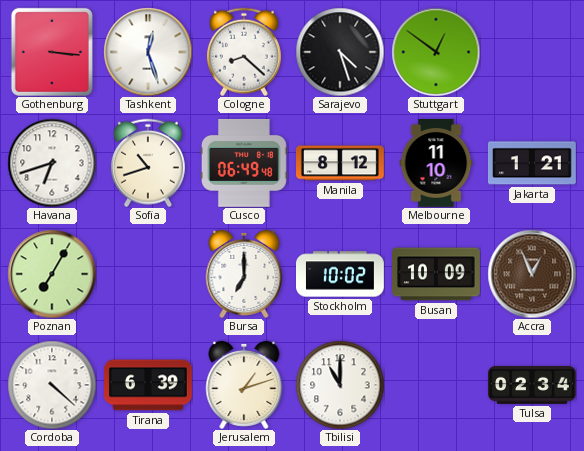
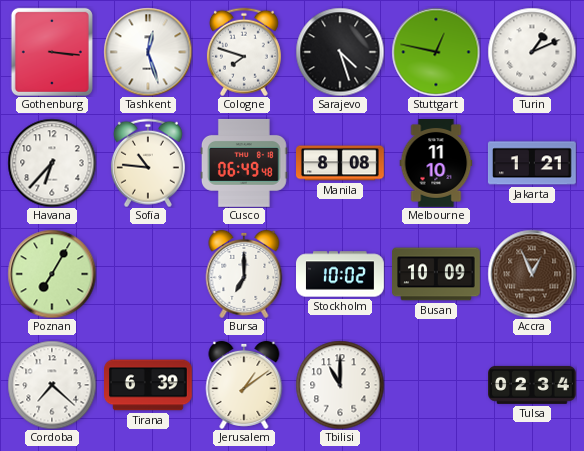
Cologne: 8:22 -> 7:48 (244, 52)
Stuttgart: 12:51 -> 12:47 (436, 52)
Turin: none -> 1:11 (532, 52)
Havana: 6:42 -> 6:37 (52, 163)
Sofia: 10:42 -> 10:46 (148, 163)
Manila: 8:12 -> 8:08 (341, 163)
Cordoba: 4:22 -> 7:22 (52, 385)
Jerusalem: 1:12 -> 1:09 (244, 385)
